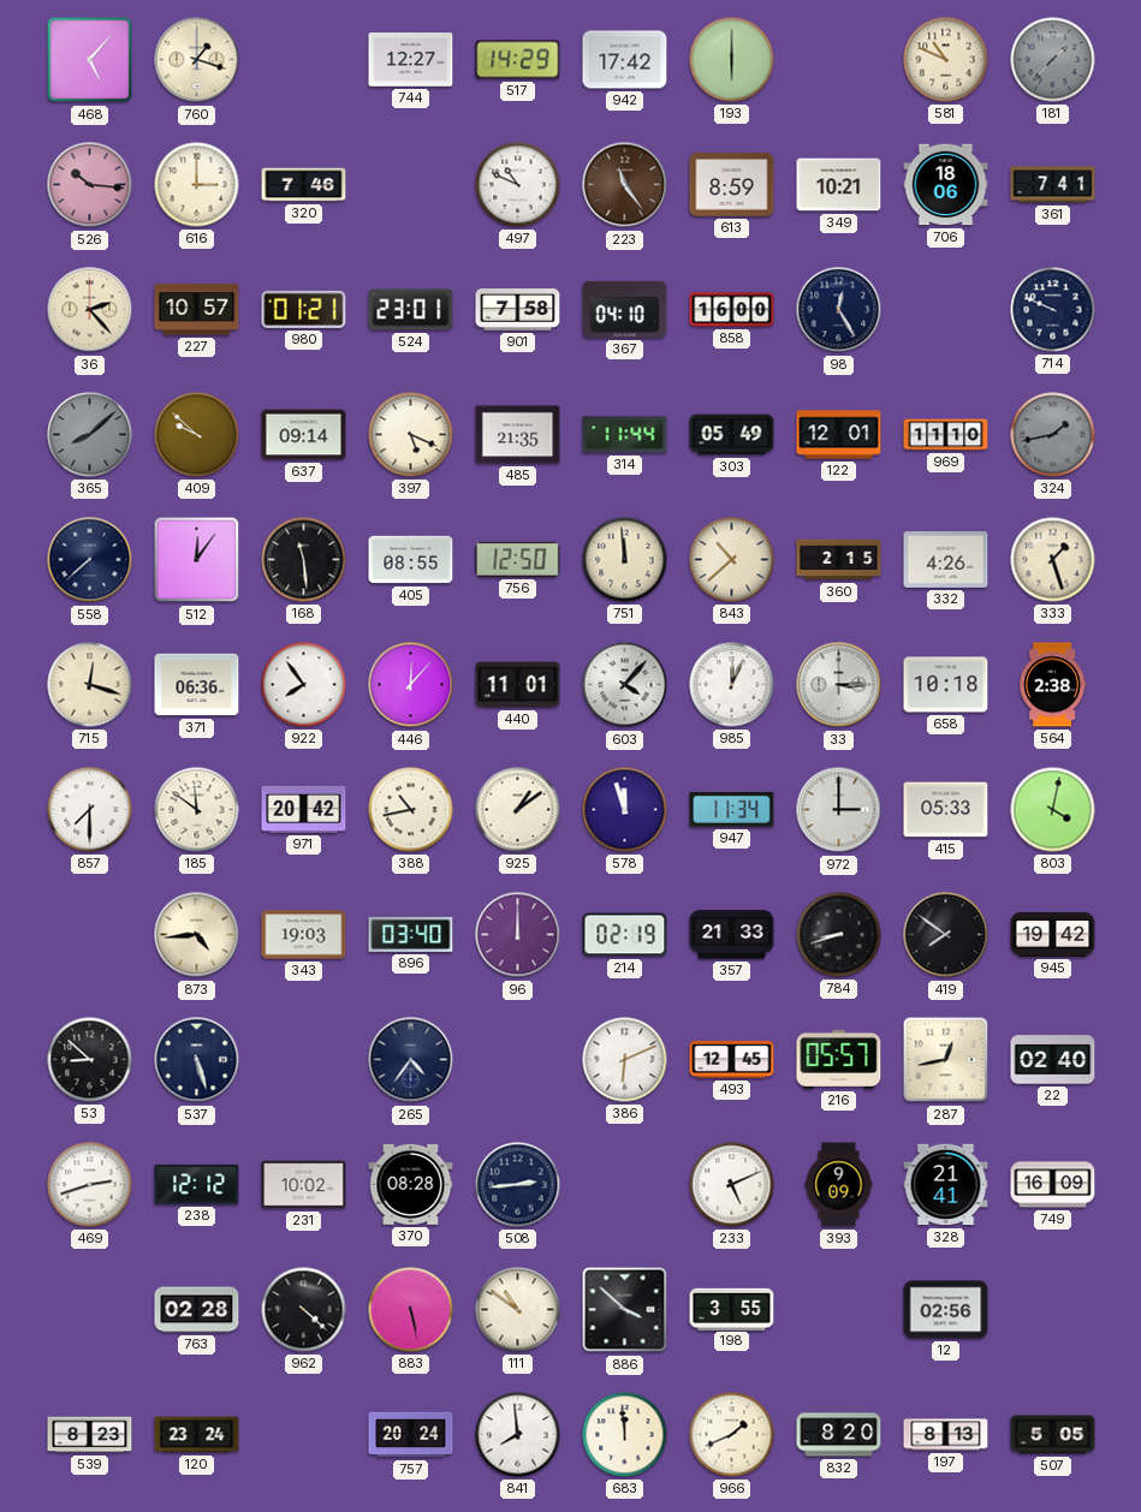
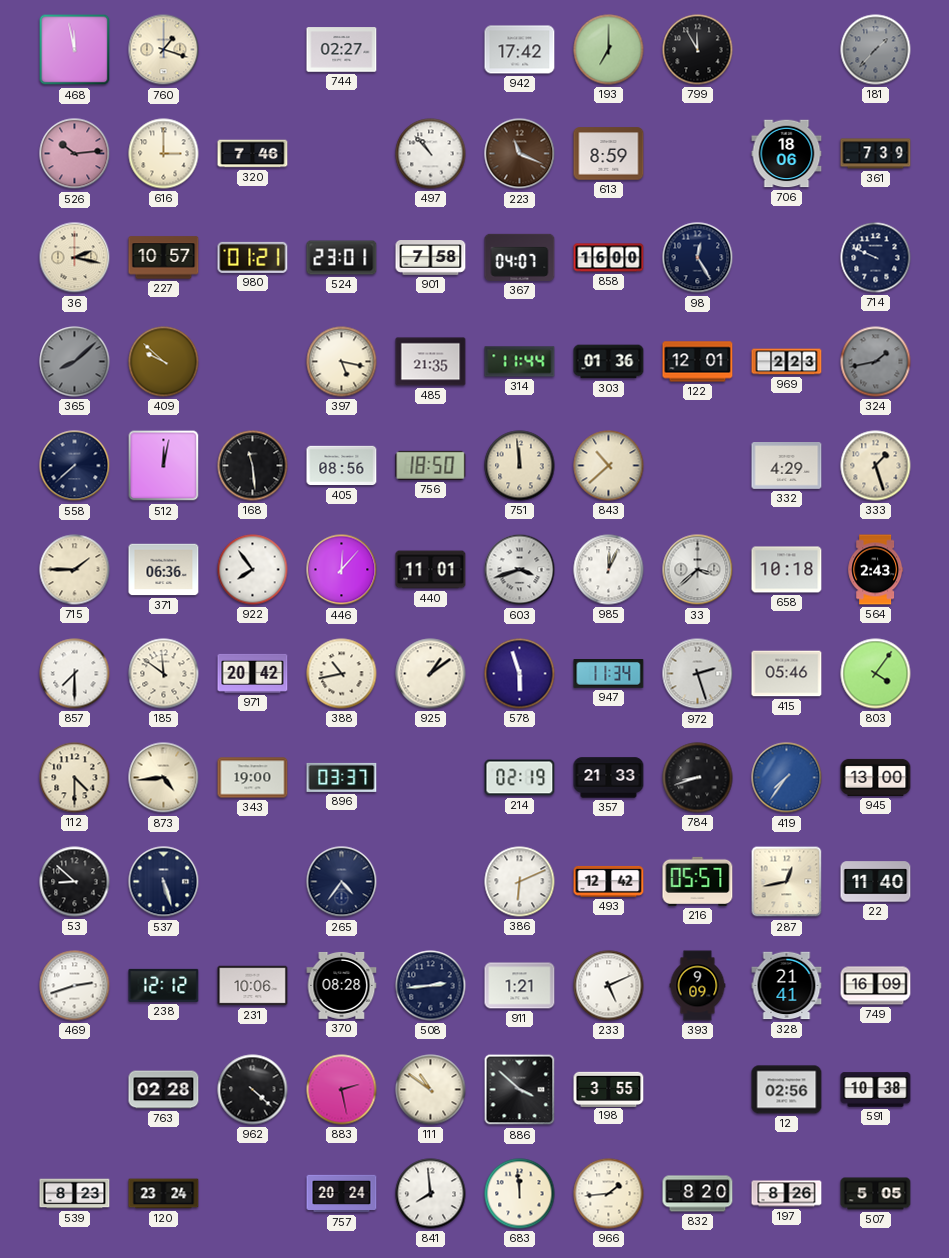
468: 5:07 -> 11:58 (75, 50)
744: 12:27 -> 02:27 (342, 50)
517: 14:29 -> none (518, 60)
193: 6:00 -> 7:00 (609, 50)
799: none -> 11:55 (698, 50)
581: 10:49 -> none (946, 60)
526: 10:16 -> 10:14 (75, 154)
497: 10:49 -> 10:53 (431, 154)
223: 11:24 -> 11:19 (520, 154)
349: 10:21 -> none (839, 185)
361: 7:41 -> 7:39 (876, 154)
36: 2:23 -> 2:17 (75, 258)
367: 04:10 -> 04:07 (520, 257)
637: 09:14 -> none (304, 435)
397: 5:19 -> 5:17 (342, 362)
303: 05:49 -> 01:36 (609, 362)
969: 11:10 -> 2:23 (787, 362)
512: 12:06 -> 12:02 (164, 466)
405: 08:55 -> 08:56 (342, 466)
756: 12:50 -> 18:50 (431, 465)
360: 2:15 -> none (839, 560)
332: 4:26 -> 4:29 (787, 466)
715: 12:18 -> 1:45 (75, 570)
603: 4:07 -> 3:42 (520, 570)
33: 3:15 -> 3:38 (698, 570)
564: 2:38 -> 2:43 (876, 570)
578: 11:57 -> 5:57 (520, 674)
972: 3:00 -> 2:27 (698, 674)
415: 05:33 -> 05:46 (787, 674)
803: 4:02 -> 4:06 (876, 674)
112: none -> 4:30 (75, 778)
343: 19:03 -> 19:00 (253, 778)
896: 03:40 -> 03:37 (342, 777)
96: 12:00 -> none (518, 935)
419: 7:51 -> 7:36 (787, 778)
419 dial: black -> blue (787, 778)
945: 19:42 -> 13:00 (876, 777)
493: 12:45 -> 12:42 (609, 881)
22: 02:40 -> 11:40 (876, 882)
231: 10:02 -> 10:06 (253, 986)
911: none -> 1:21 (520, 986)
883: 5:28 -> 2:28 (342, 1090)
591: none -> 10:38 (876, 1090)
966: 1:41 -> 1:44 (609, 1194)
197: 8:13 -> 8:26 (787, 1194)
